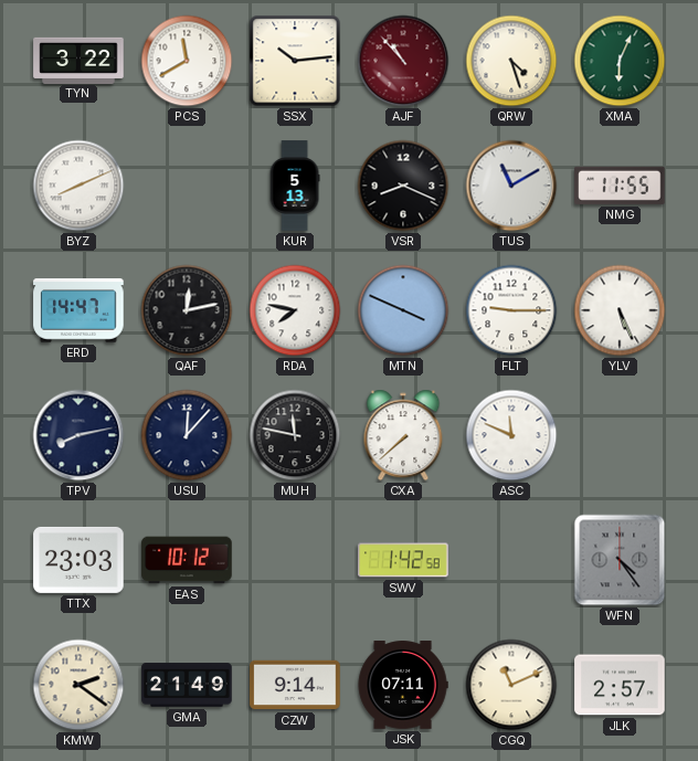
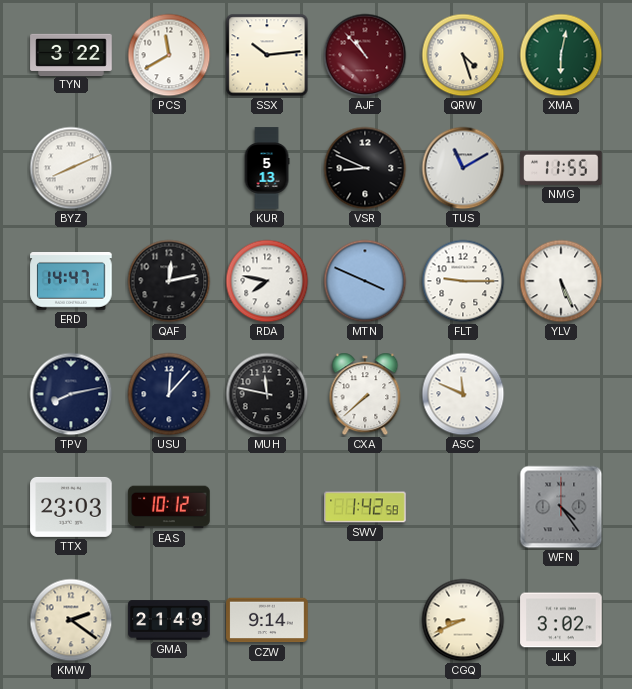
XMA: 6:04 -> 6:02 (561, 55)
VSR: 8:19 -> 8:49 (365, 168)
JSK: 07:11 -> none (403, 685)
CGQ: 11:11 -> 8:41 (463, 620)
JLK: 2:57 -> 3:02 (561, 620)
